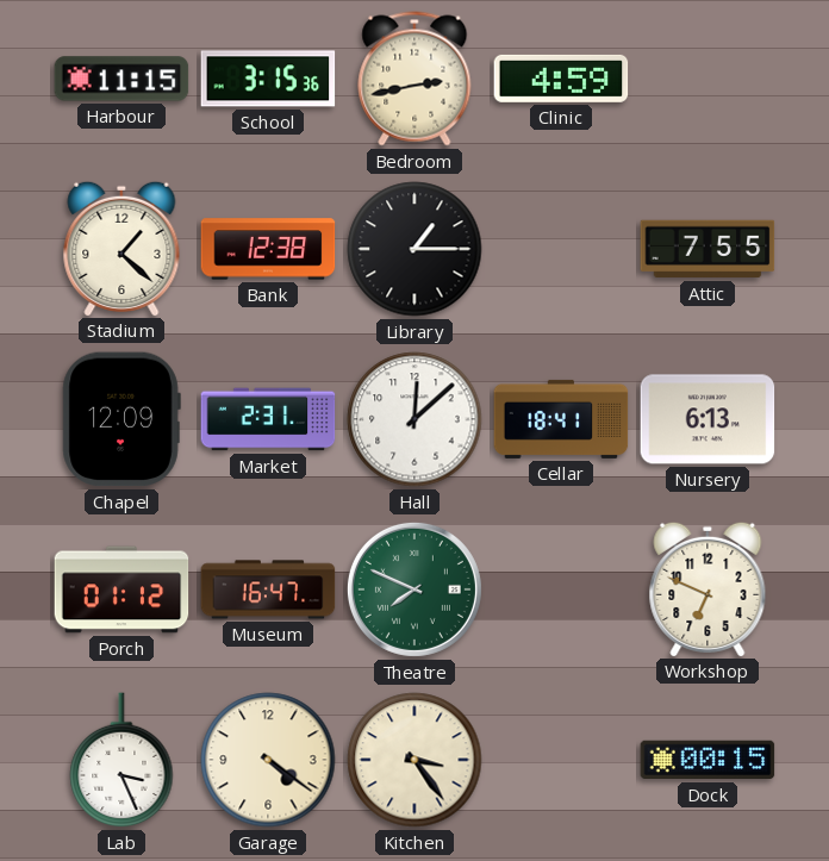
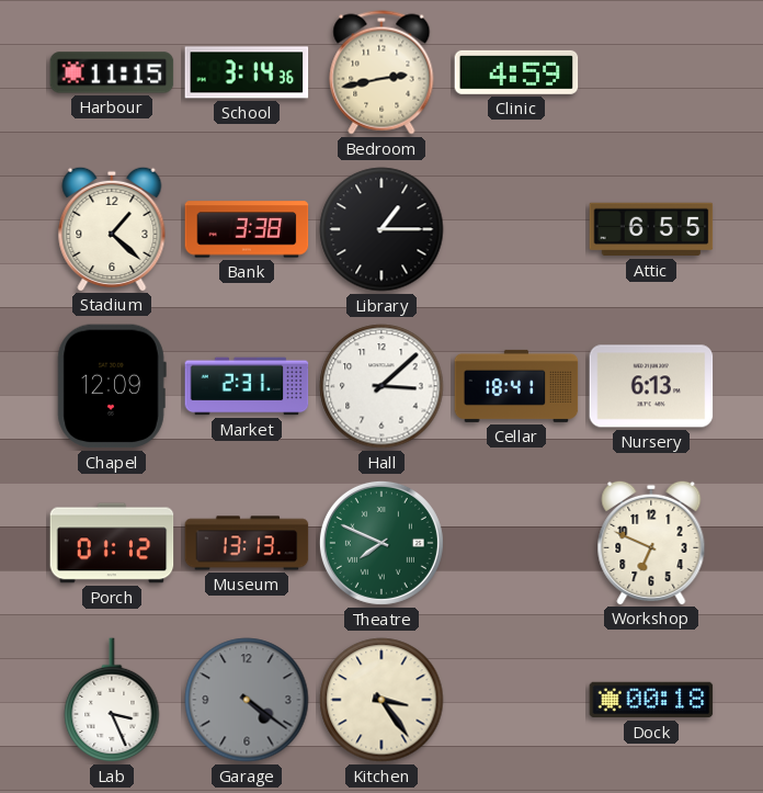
School: 3:15 -> 3:14 (247, 72)
Bank: 12:38 -> 3:38 (247, 229)
Attic: 7:55 -> 6:55 (651, 229)
Hall: 12:08 -> 3:08 (381, 386)
Museum: 16:47 -> 13:13 (247, 543)
Garage dial: cream -> grey (247, 700)
Dock: 00:15 -> 00:18 (651, 700)
